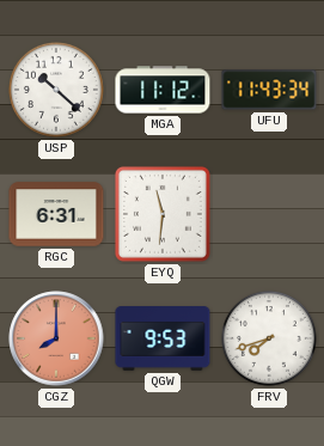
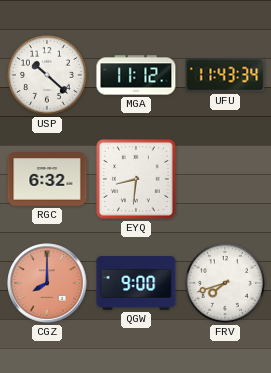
RGC: 6:31 -> 6:32 (47, 179)
EYQ: 11:31 -> 8:31 (136, 179)
QGW: 9:53 -> 9:00 (136, 283)
